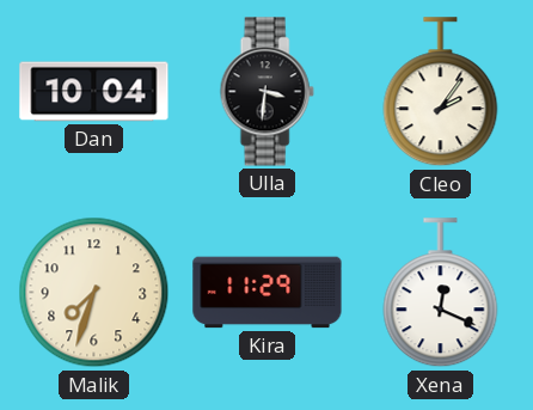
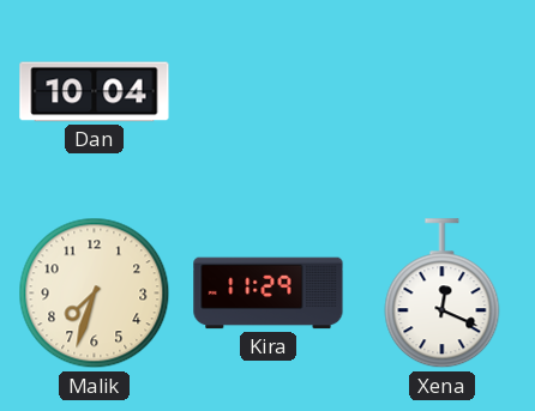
Ulla: 3:31 -> none (266, 92)
Cleo: 2:06 -> none (441, 92)
